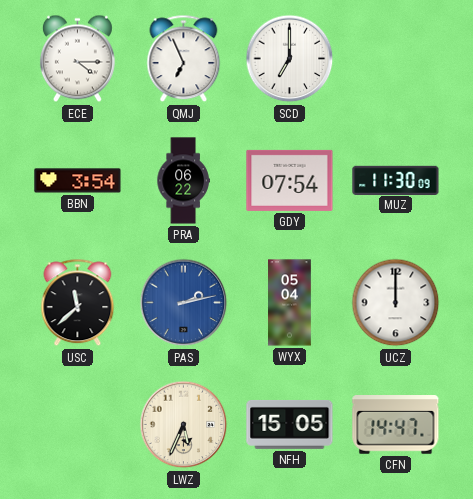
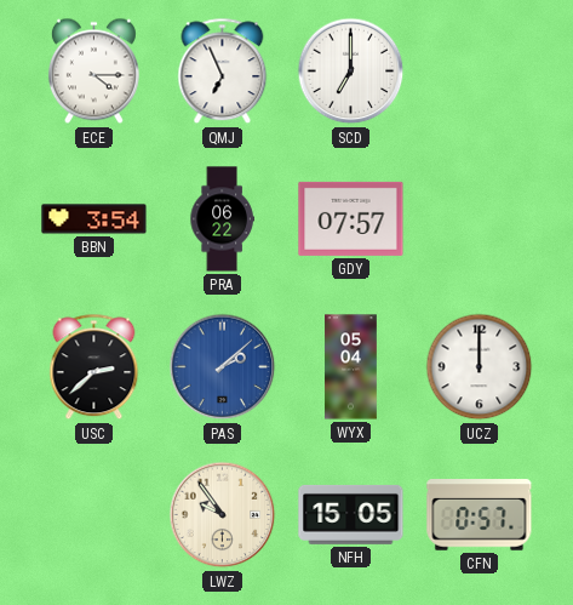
GDY: 07:54 -> 07:57 (351, 218)
MUZ: 11:30 -> none (396, 180)
USC: 11:38 -> 2:38 (94, 367)
PAS: 2:13 -> 2:08 (223, 367)
LWZ: 5:34 -> 9:54 (223, 515)
CFN: 14:47 -> 0:57 (480, 515)
